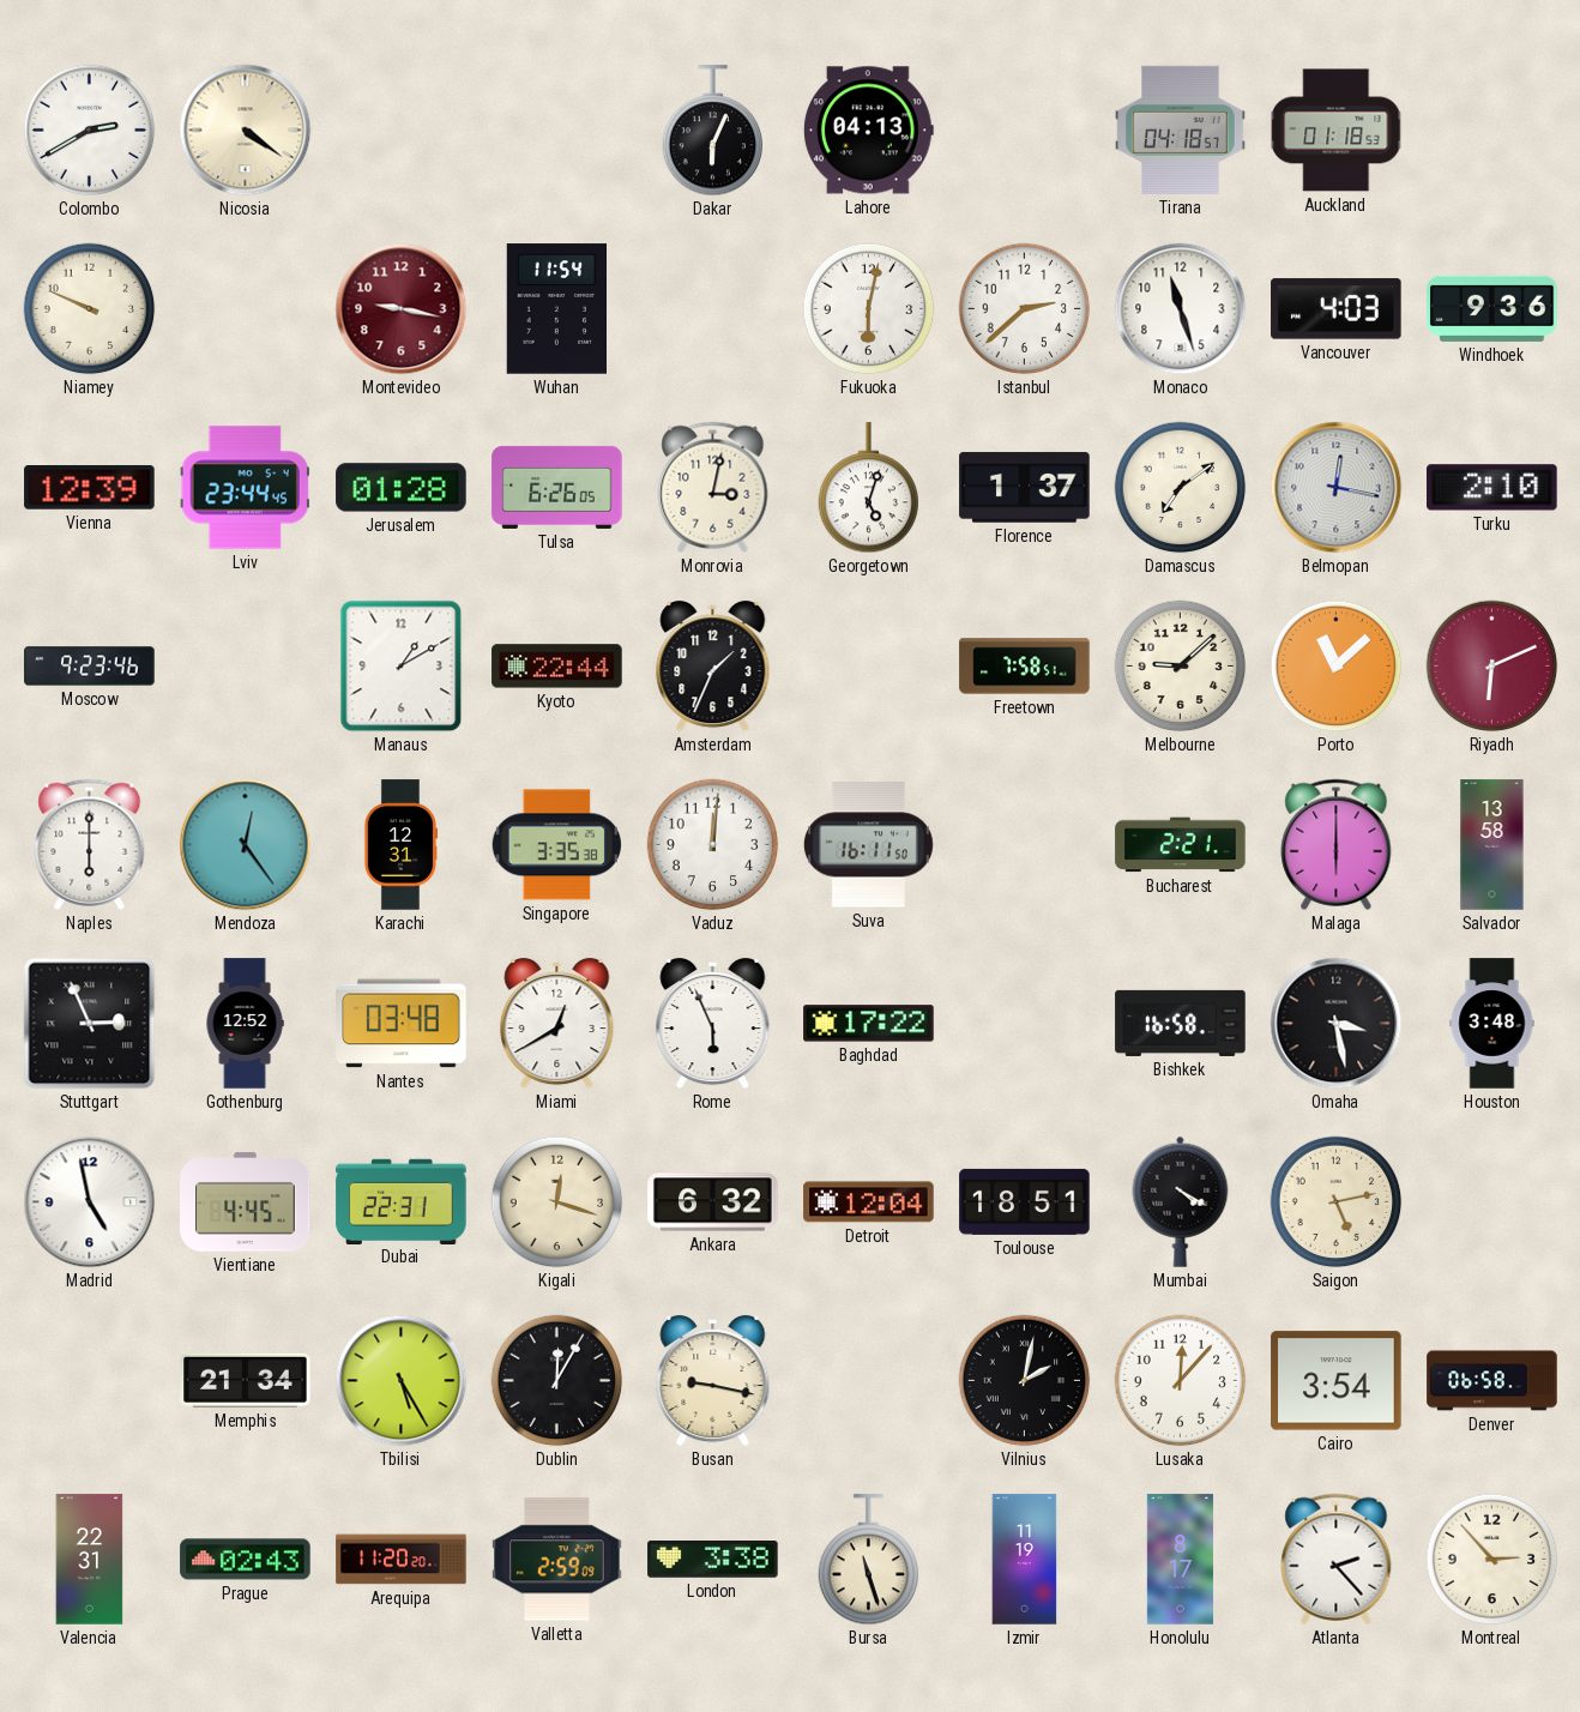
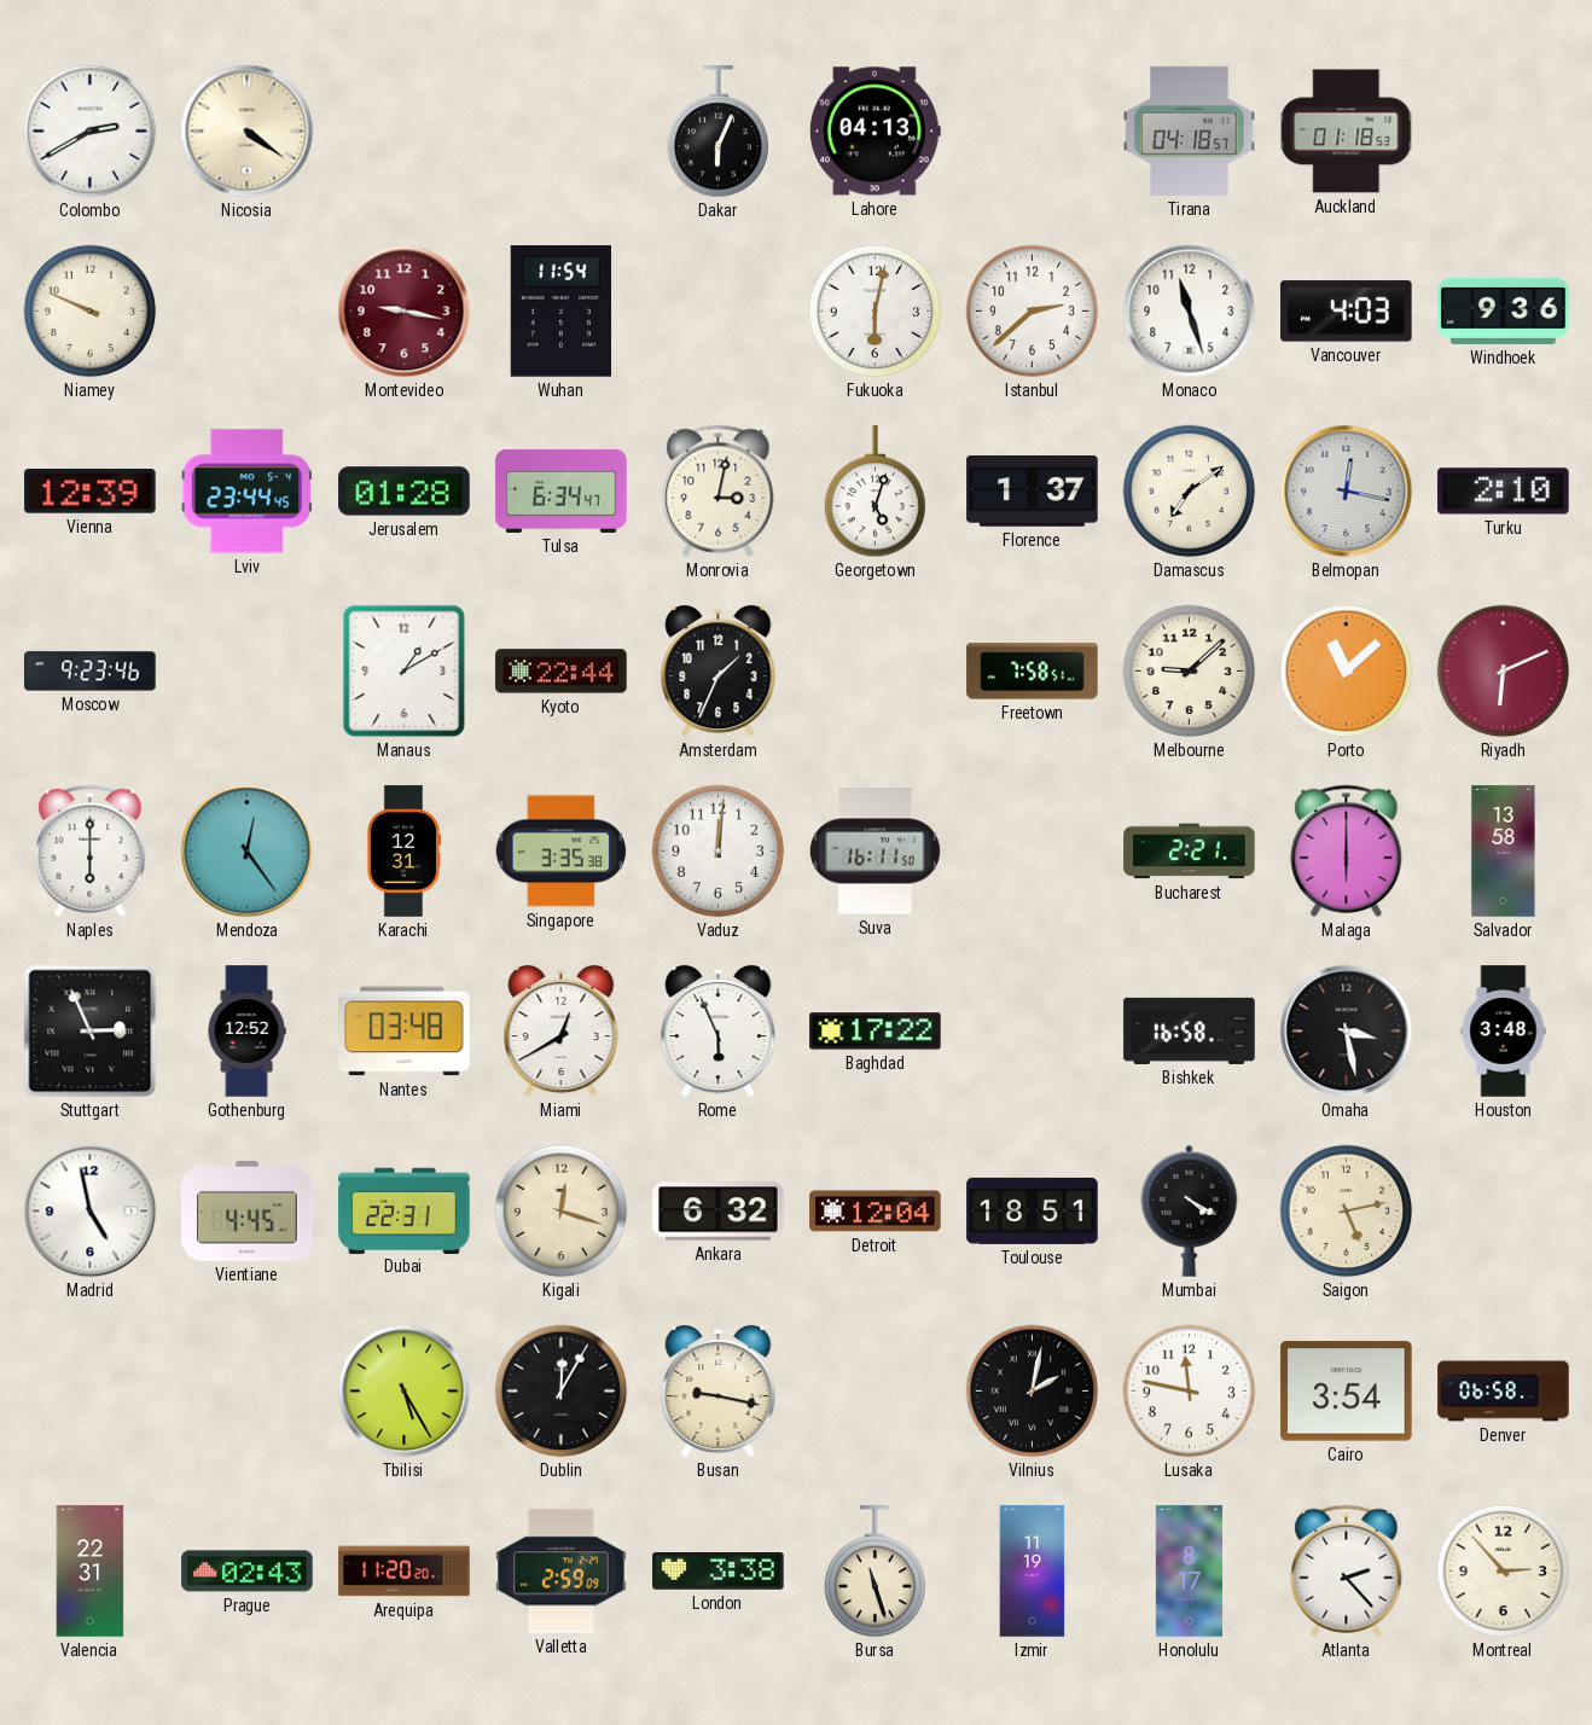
Tulsa: 6:26 -> 6:34 (562, 490)
Memphis: 21:34 -> none (246, 1380)
Lusaka: 12:07 -> 11:47 (1190, 1392)
